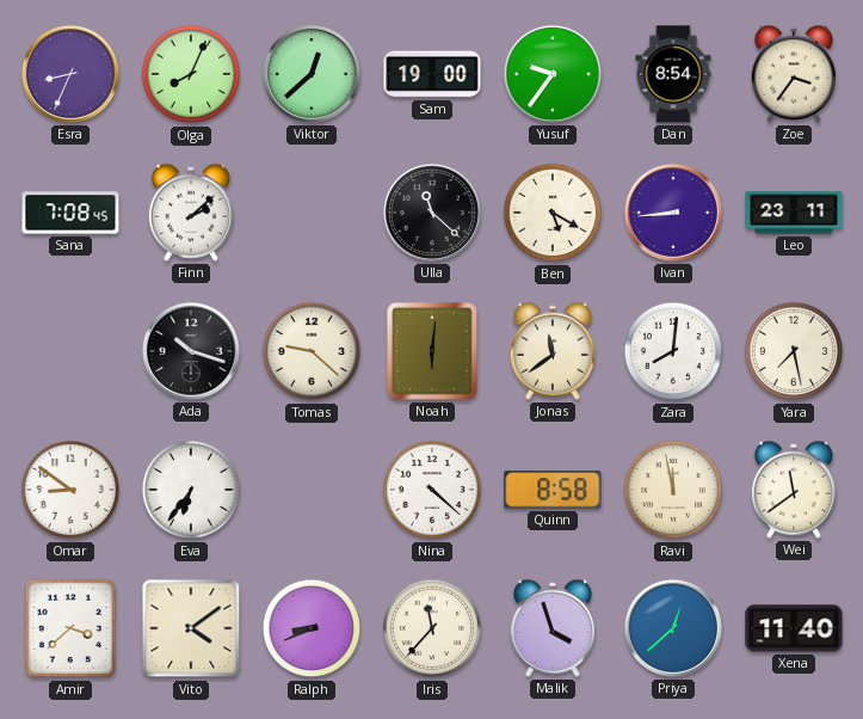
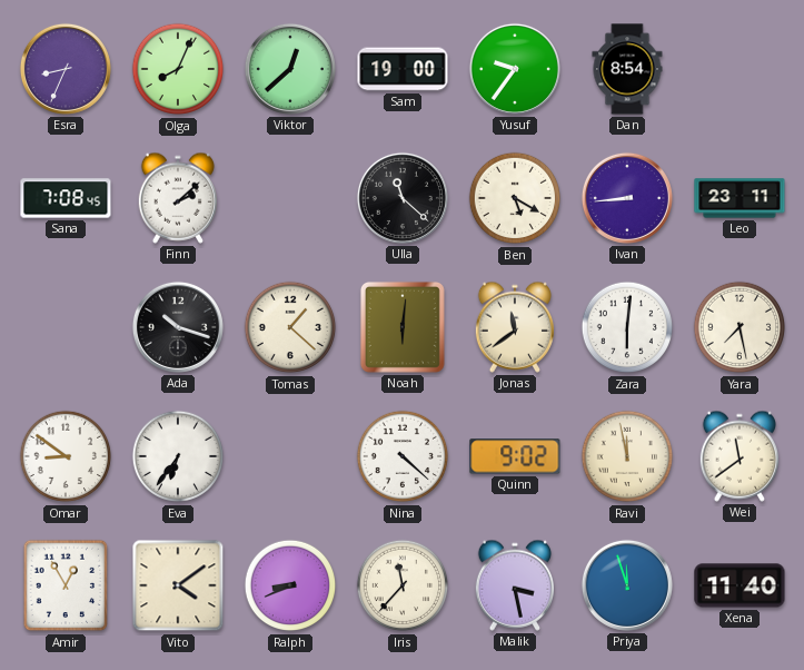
Zoe: 3:36 -> none (793, 74)
Tomas: 9:22 -> 1:22 (290, 327)
Zara: 8:01 -> 6:01 (627, 327)
Quinn: 8:58 -> 9:02 (515, 456)
Amir: 3:38 -> 12:55 (66, 585)
Malik: 3:57 -> 3:28 (514, 585)
Priya: 12:38 -> 11:57 (627, 585)
